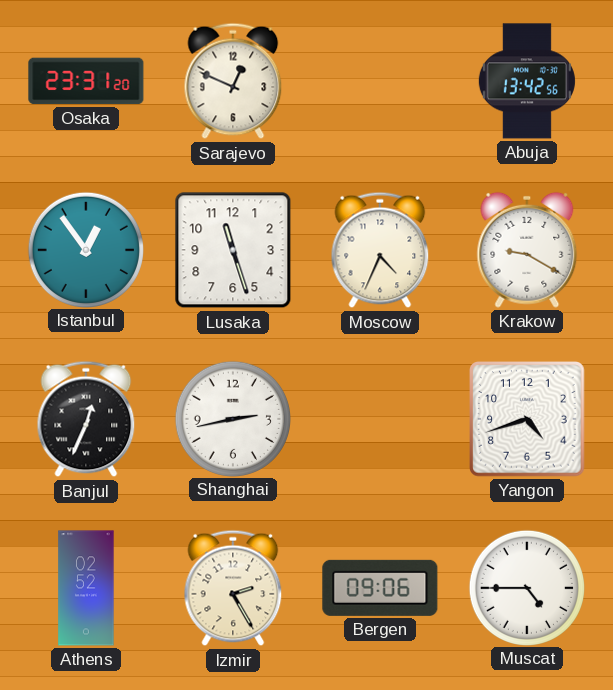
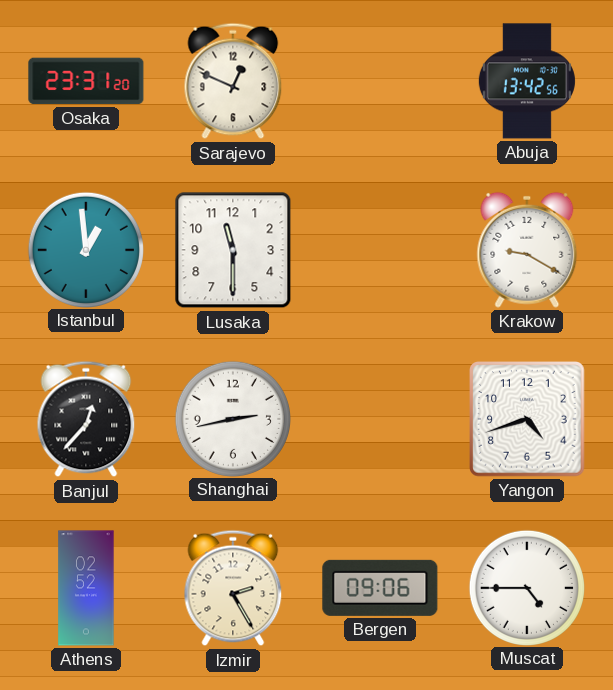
Istanbul: 12:54 -> 12:59 (85, 249)
Lusaka: 11:27 -> 11:30 (233, 250)
Moscow: 4:34 -> none (380, 250)
Banjul: 12:34 -> 12:37 (86, 419)
